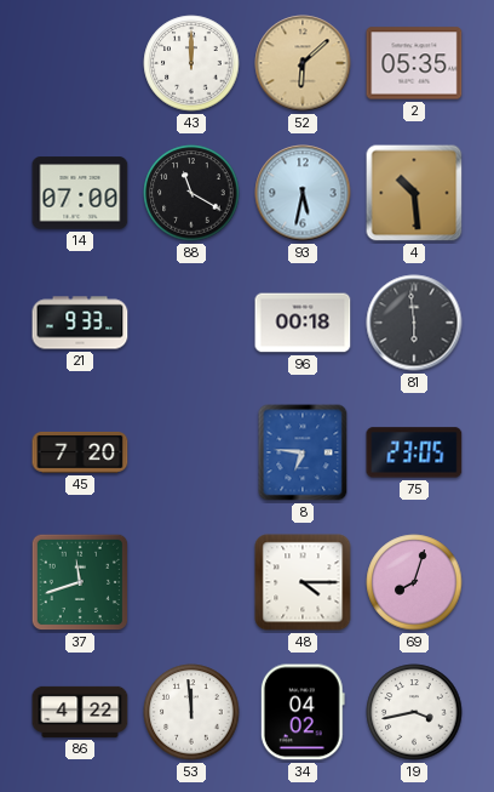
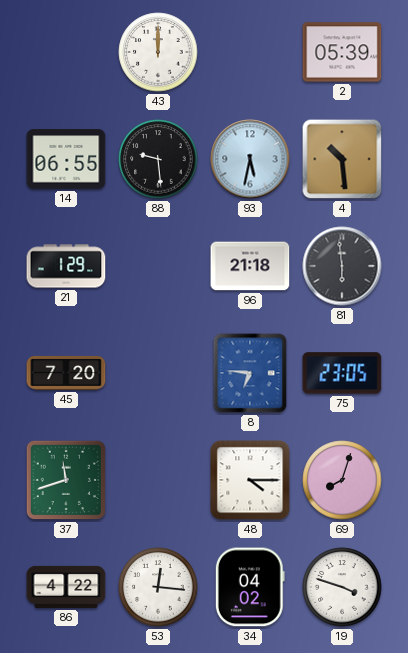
52: 6:08 -> none (303, 63)
2: 05:35 -> 05:39 (342, 52)
14: 07:00 -> 06:55 (66, 159)
88: 11:20 -> 9:29 (158, 159)
21: 9:33 -> 1:29 (66, 266)
96: 00:18 -> 21:18 (250, 266)
53: 11:59 -> 12:16 (158, 587)
19: 3:43 -> 3:48 (342, 587)
